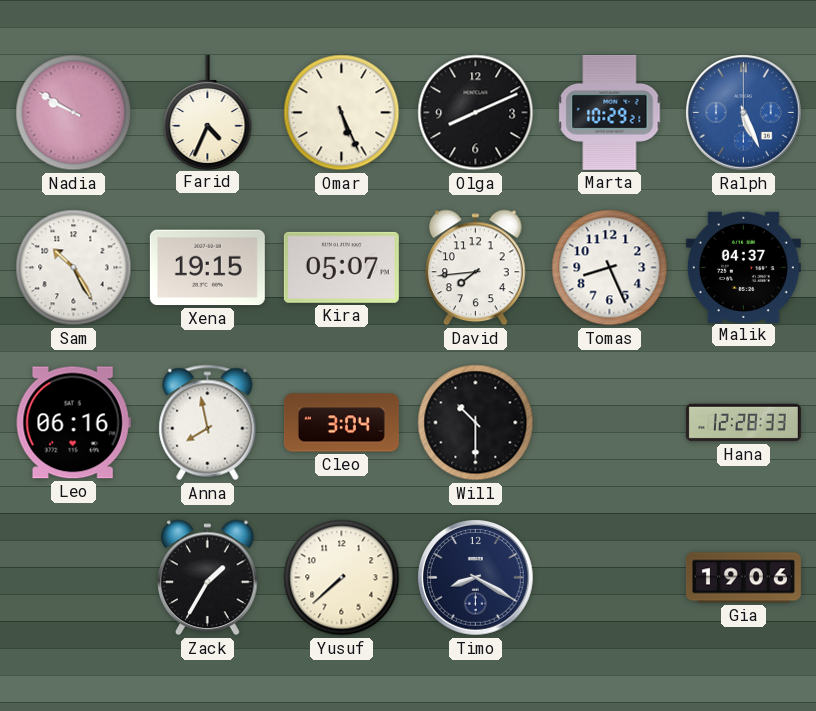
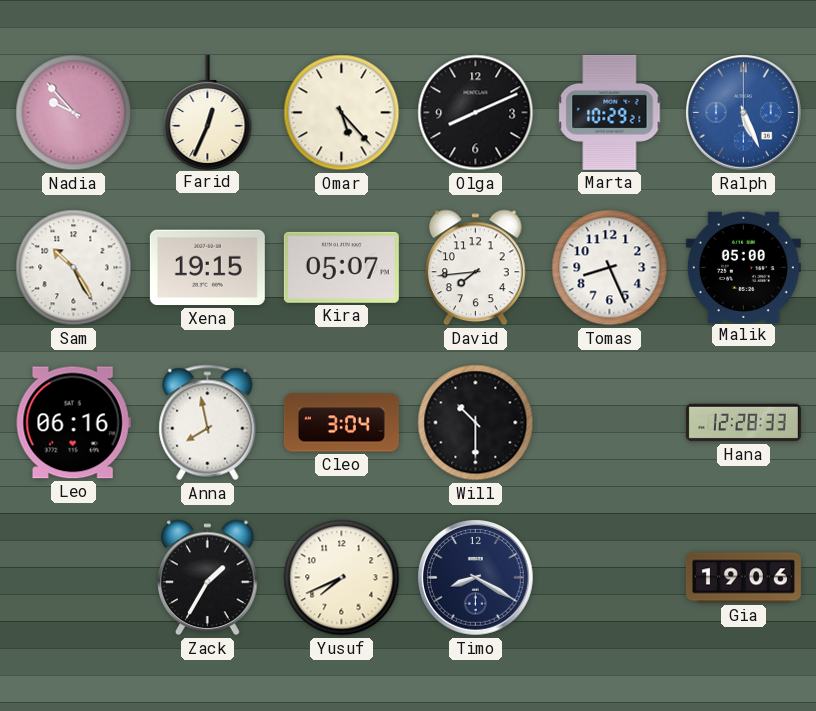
Nadia: 9:50 -> 9:53 (74, 113)
Farid: 4:34 -> 12:34 (208, 112)
Omar: 5:26 -> 5:23 (342, 113)
Malik: 04:37 -> 05:00 (743, 267)
Yusuf: 7:38 -> 7:41 (342, 578)
